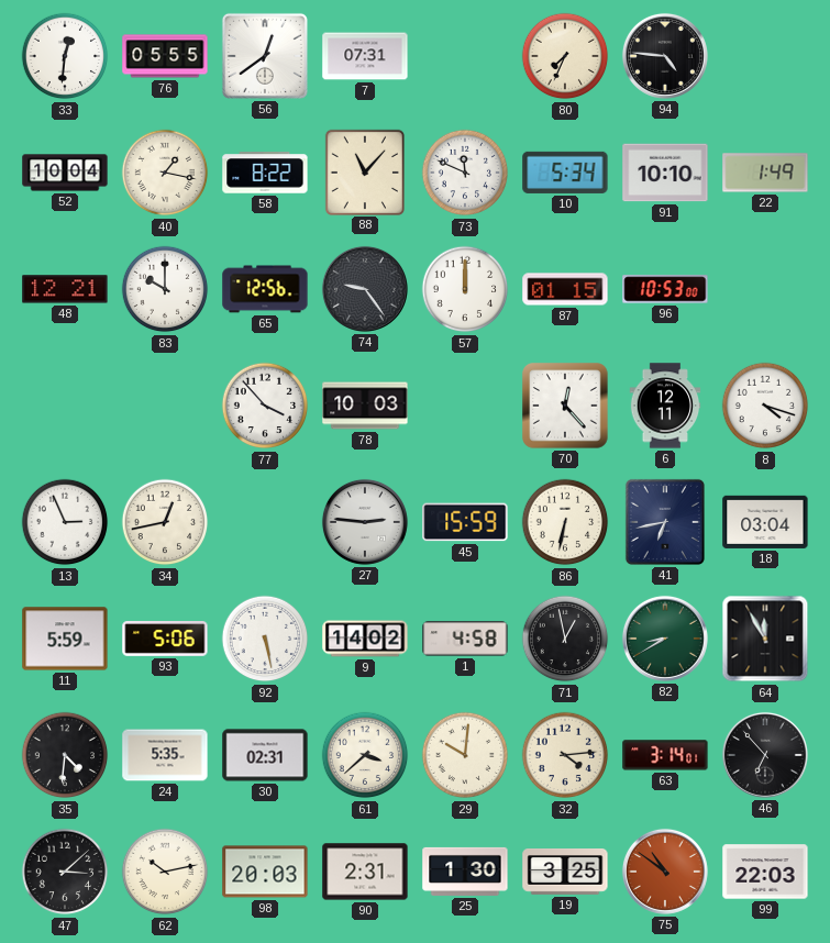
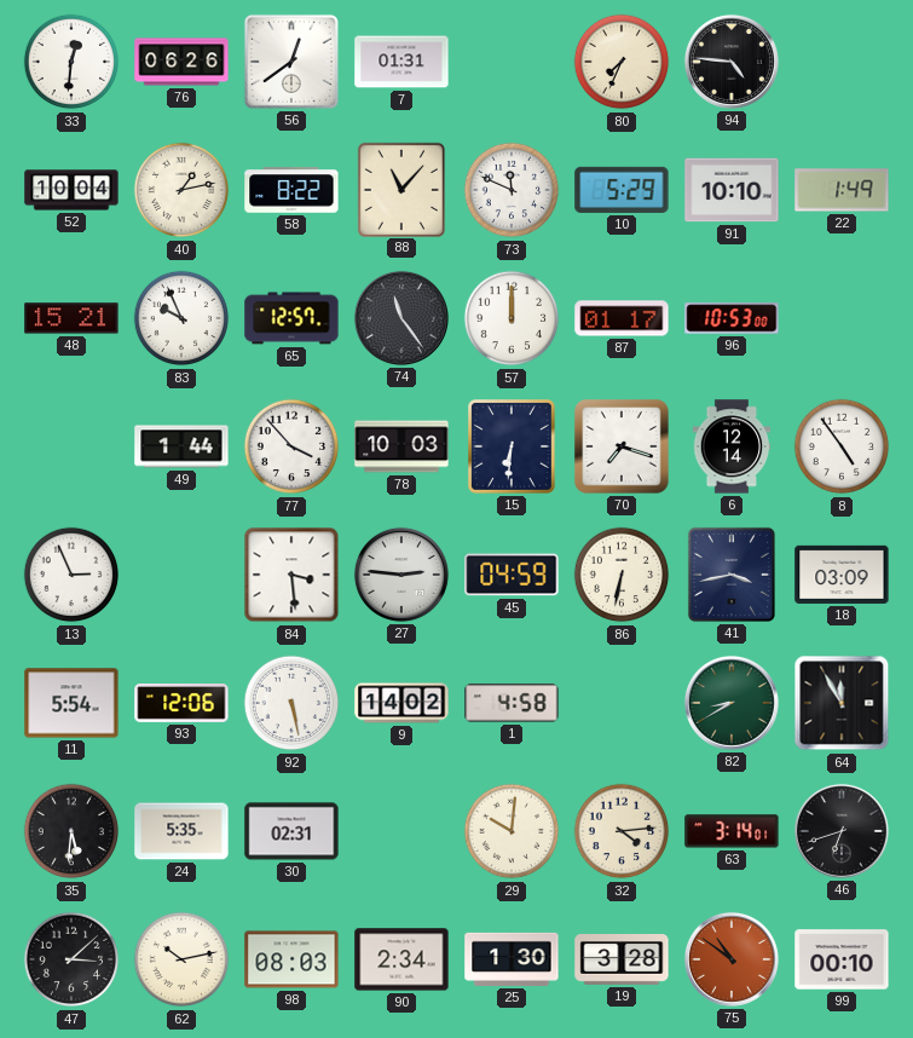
76: 05:55 -> 06:26 (181, 62)
7: 07:31 -> 01:31 (401, 62)
40: 1:17 -> 1:13 (181, 190)
10: 5:34 -> 5:29 (622, 190)
48: 12:21 -> 15:21 (71, 318)
83: 10:00 -> 9:56 (181, 318)
65: 12:56 -> 12:57 (291, 318)
74: 9:24 -> 11:24 (401, 318)
87: 01:15 -> 01:17 (622, 318)
49: none -> 1:44 (181, 446)
15: none -> 6:31 (513, 446)
70: 12:23 -> 7:18 (622, 446)
6: 12:11 -> 12:14 (732, 446)
8: 4:18 -> 4:54 (842, 446)
34: 12:43 -> none (165, 522)
84: none -> 3:29 (291, 575)
45: 15:59 -> 04:59 (512, 575)
41: 6:43 -> 3:43 (732, 575)
18: 03:04 -> 03:09 (842, 575)
11: 5:59 -> 5:54 (71, 703)
93: 5:06 -> 12:06 (181, 704)
71: 12:58 -> none (565, 639)
35: 4:31 -> 5:31 (71, 831)
61: 3:38 -> none (365, 755)
46: 6:53 -> 6:42 (842, 831)
98: 20:03 -> 08:03 (291, 959)
90: 2:31 -> 2:34 (401, 959)
19: 3:25 -> 3:28 (622, 961)
99: 22:03 -> 00:10 (842, 959)
